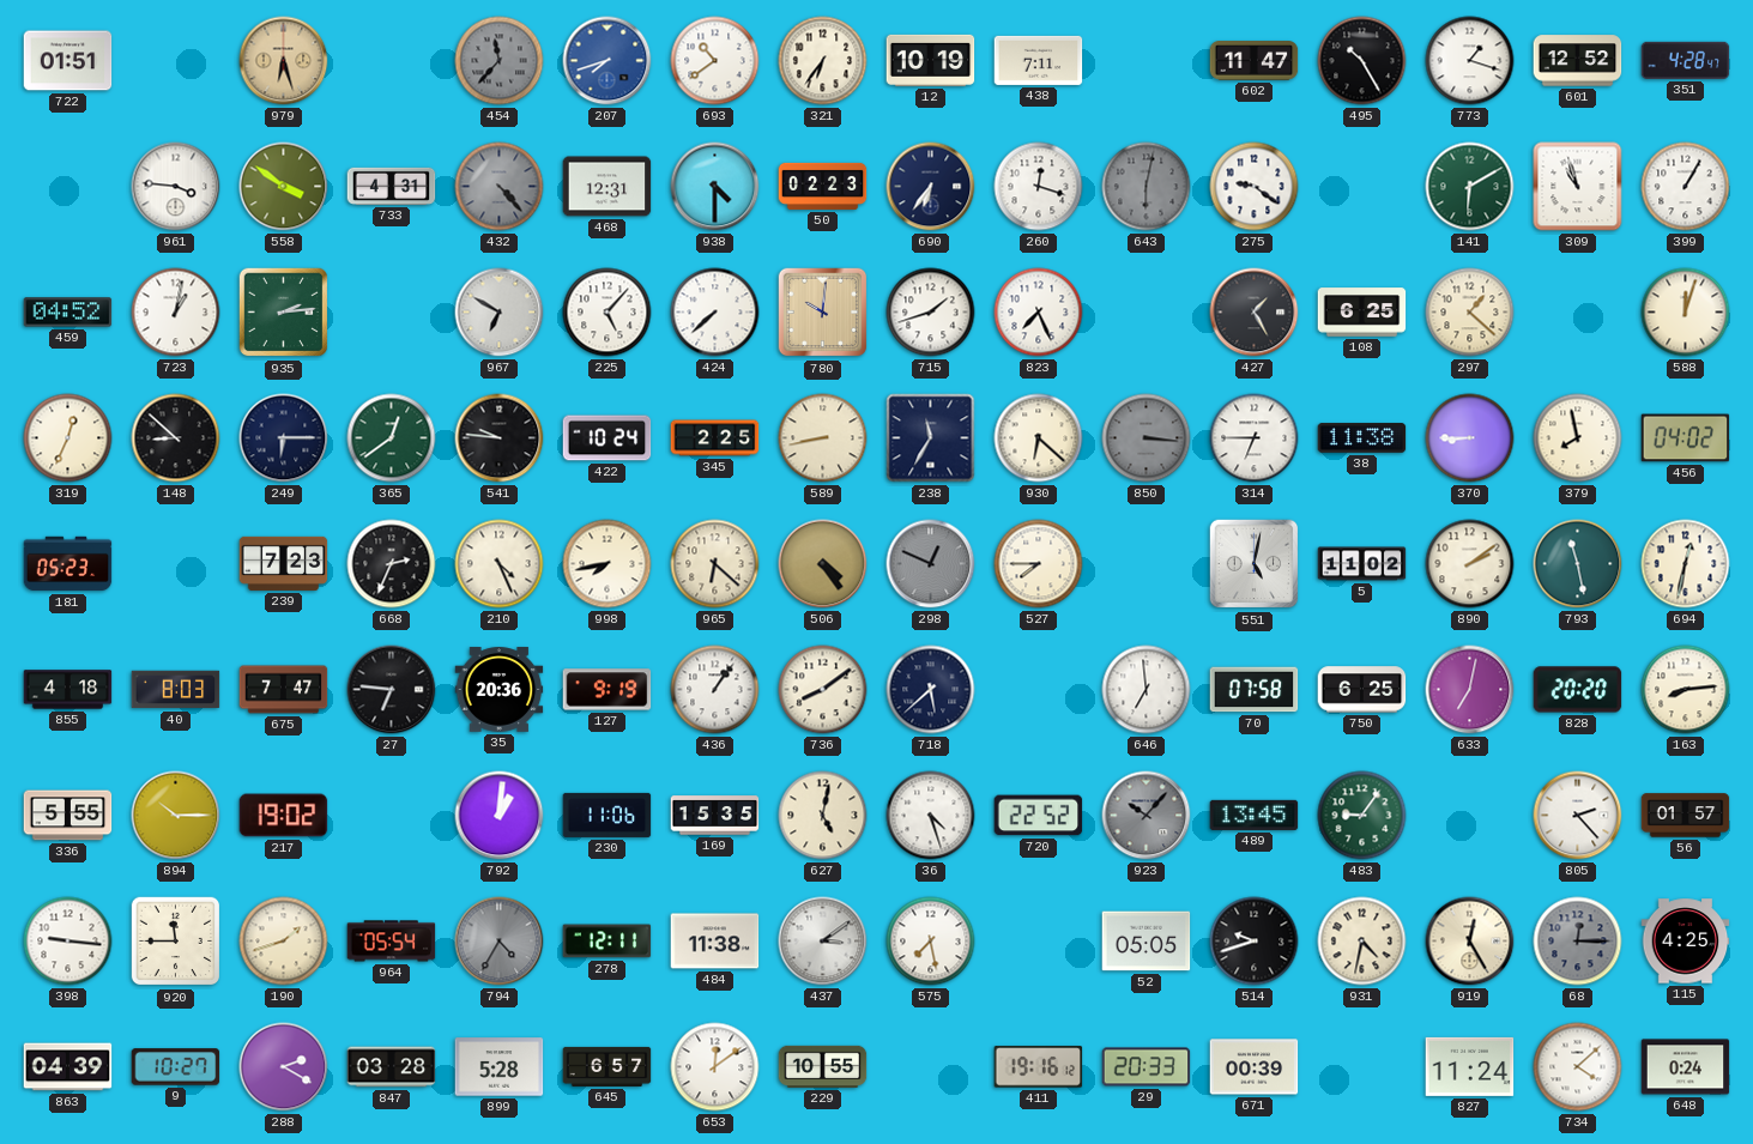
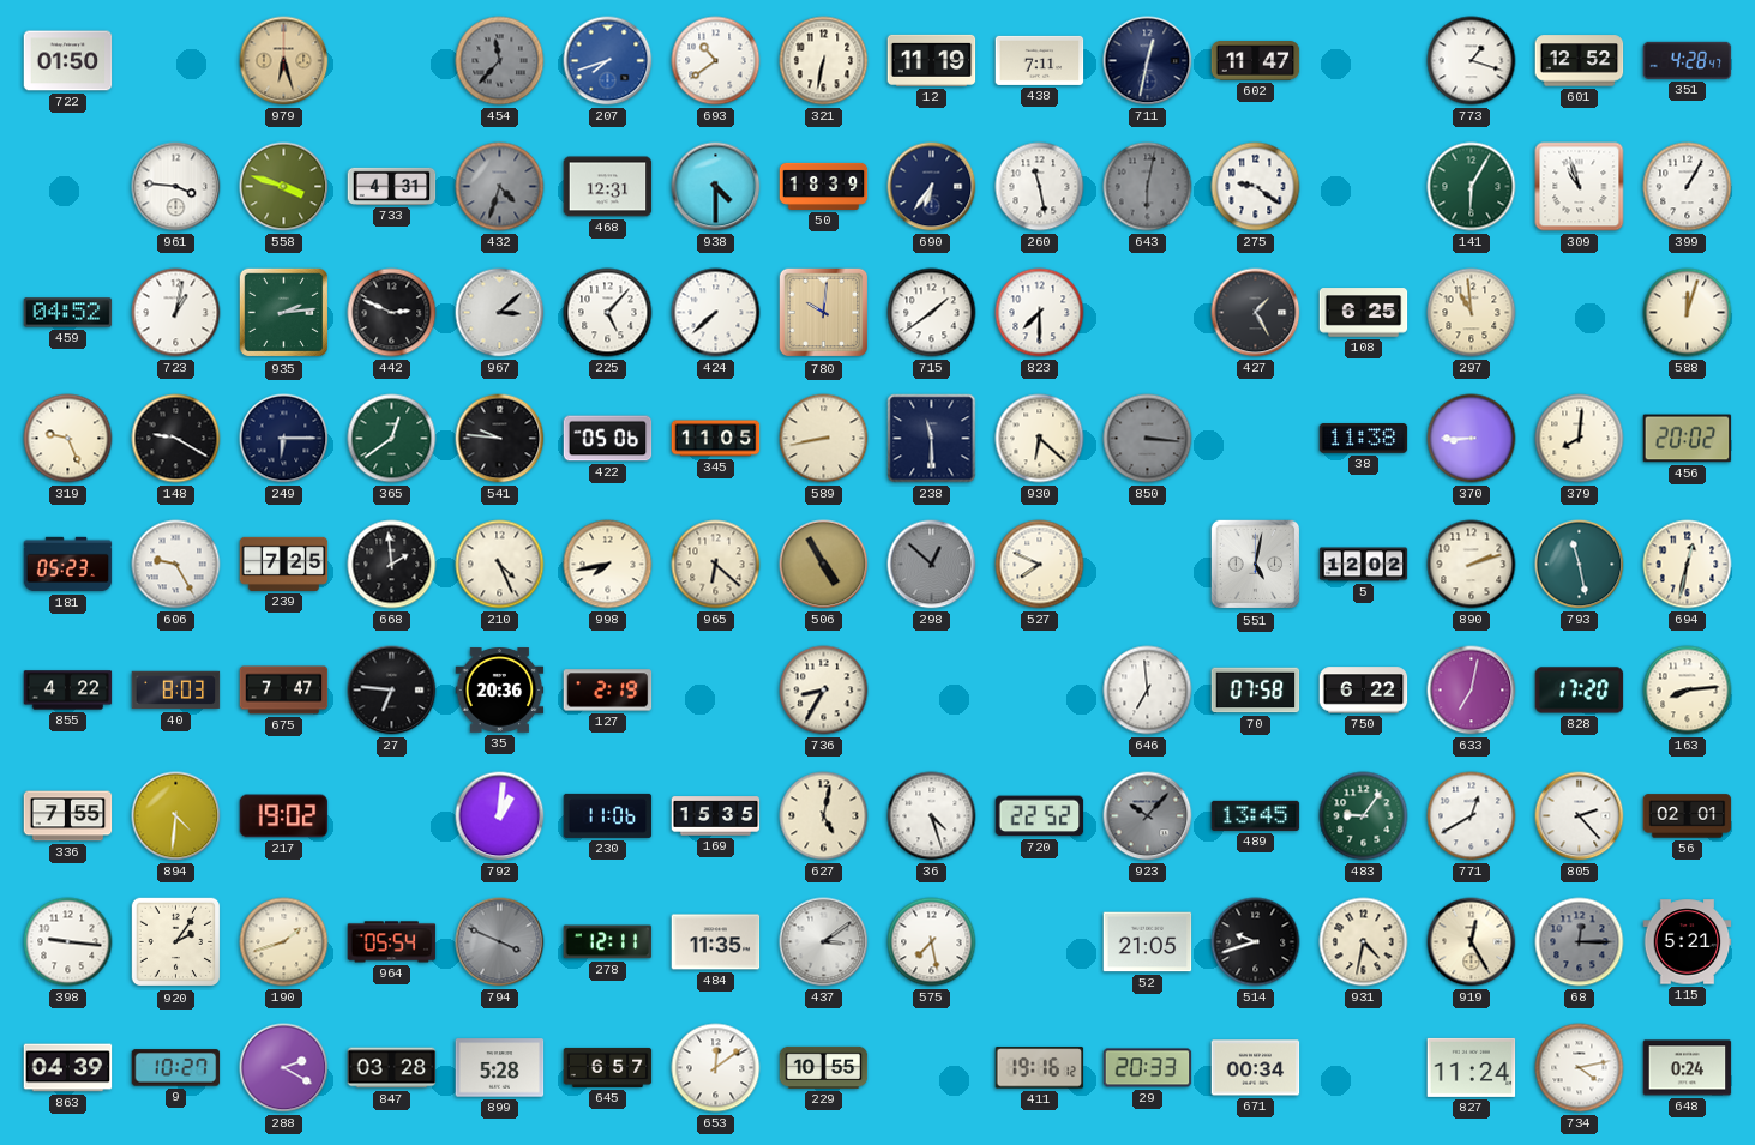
722: 01:51 -> 01:50 (68, 61)
321: 6:36 -> 6:32 (824, 61)
12: 10:19 -> 11:19 (932, 60)
711: none -> 12:32 (1148, 61)
495: 10:25 -> none (1362, 61)
558: 3:51 -> 3:48 (284, 187)
432: 4:23 -> 4:33 (500, 187)
50: 02:23 -> 18:39 (824, 186)
260: 12:18 -> 11:28 (1040, 187)
141: 6:10 -> 6:05 (1472, 187)
442: none -> 2:49 (392, 313)
967: 6:50 -> 3:08 (500, 313)
715: 1:42 -> 1:39 (932, 313)
823: 7:26 -> 7:30 (1040, 313)
297: 1:22 -> 10:59 (1472, 313)
319: 12:34 -> 9:26 (68, 439)
148: 8:52 -> 9:20 (176, 439)
422: 10:24 -> 05:06 (608, 439)
345: 2:25 -> 11:05 (716, 439)
238: 11:35 -> 11:30 (932, 439)
314: 6:45 -> none (1255, 438)
379: 7:58 -> 8:01 (1580, 439)
456: 04:02 -> 20:02 (1688, 439)
606: none -> 9:25 (176, 565)
239: 7:23 -> 7:25 (284, 564)
668: 2:34 -> 1:59 (392, 565)
506: 4:24 -> 4:55 (824, 565)
298: 12:49 -> 12:52 (932, 565)
527: 7:45 -> 7:49 (1040, 565)
5: 11:02 -> 12:02 (1364, 565)
890: 2:09 -> 2:12 (1472, 565)
855: 4:18 -> 4:22 (68, 691)
127: 9:19 -> 2:19 (608, 691)
436: 1:06 -> none (715, 690)
736: 8:09 -> 8:35 (824, 691)
718: 5:38 -> none (931, 690)
750: 6:25 -> 6:22 (1364, 691)
828: 20:20 -> 17:20 (1580, 691)
336: 5:55 -> 7:55 (68, 816)
894: 10:15 -> 4:31 (176, 816)
771: none -> 12:40 (1472, 816)
56: 01:57 -> 02:01 (1688, 816)
920: 11:45 -> 2:06 (176, 942)
794: 4:35 -> 3:49 (500, 942)
484: 11:38 -> 11:35 (716, 942)
52: 05:05 -> 21:05 (1148, 942)
115: 4:25 -> 5:21 (1688, 942)
671: 00:39 -> 00:34 (1256, 1068)
734: 4:08 -> 4:13 (1580, 1068)
